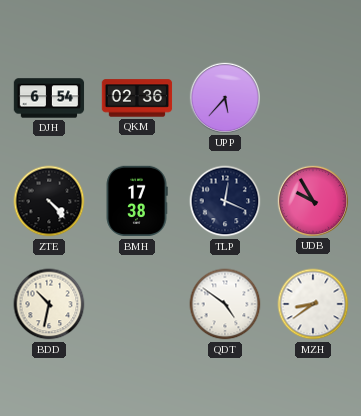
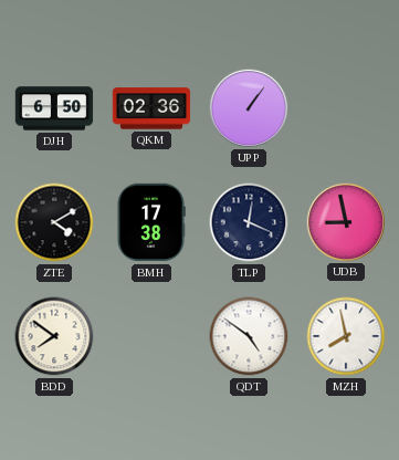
DJH: 6:54 -> 6:50 (54, 108)
UPP: 5:37 -> 1:06 (248, 107)
ZTE: 4:23 -> 4:10 (54, 222)
UDB: 9:55 -> 8:58 (345, 221)
BDD: 10:32 -> 7:51 (54, 336)
MZH: 8:39 -> 7:58 (346, 336)
